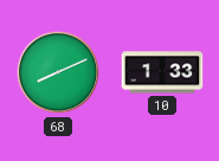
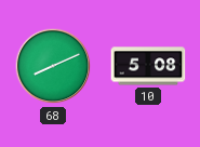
10: 1:33 -> 5:08 (148, 66)
